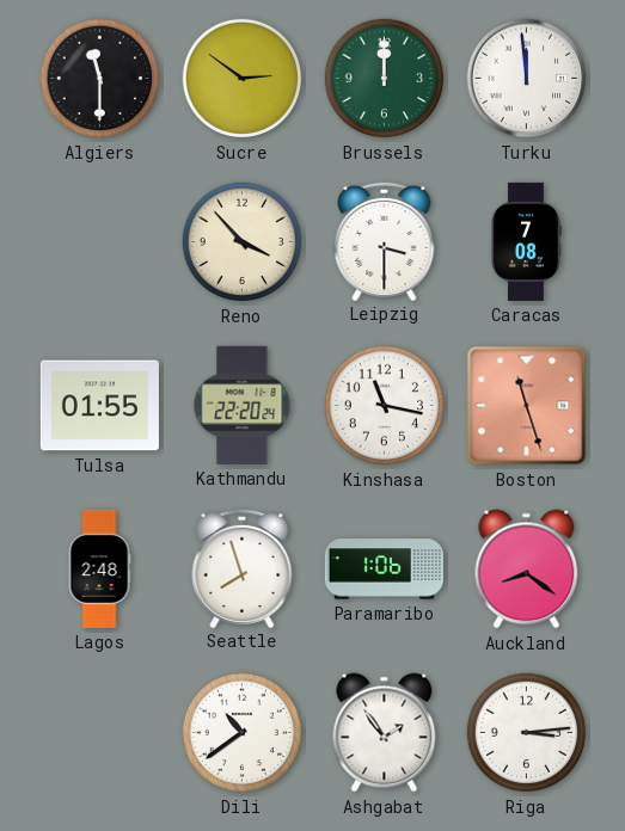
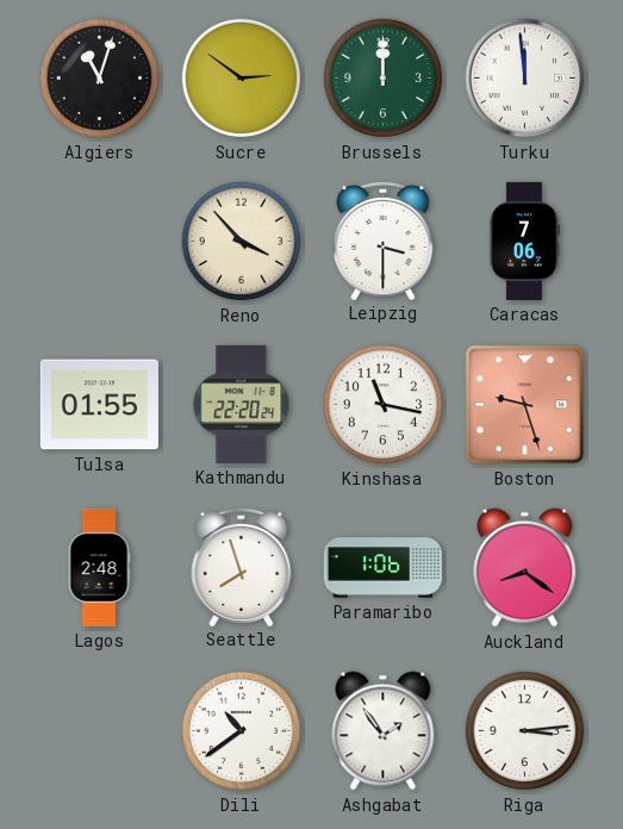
Algiers: 11:30 -> 11:03 (100, 79)
Caracas: 7:08 -> 7:06 (524, 241)
Boston: 11:27 -> 9:27 (525, 405)
